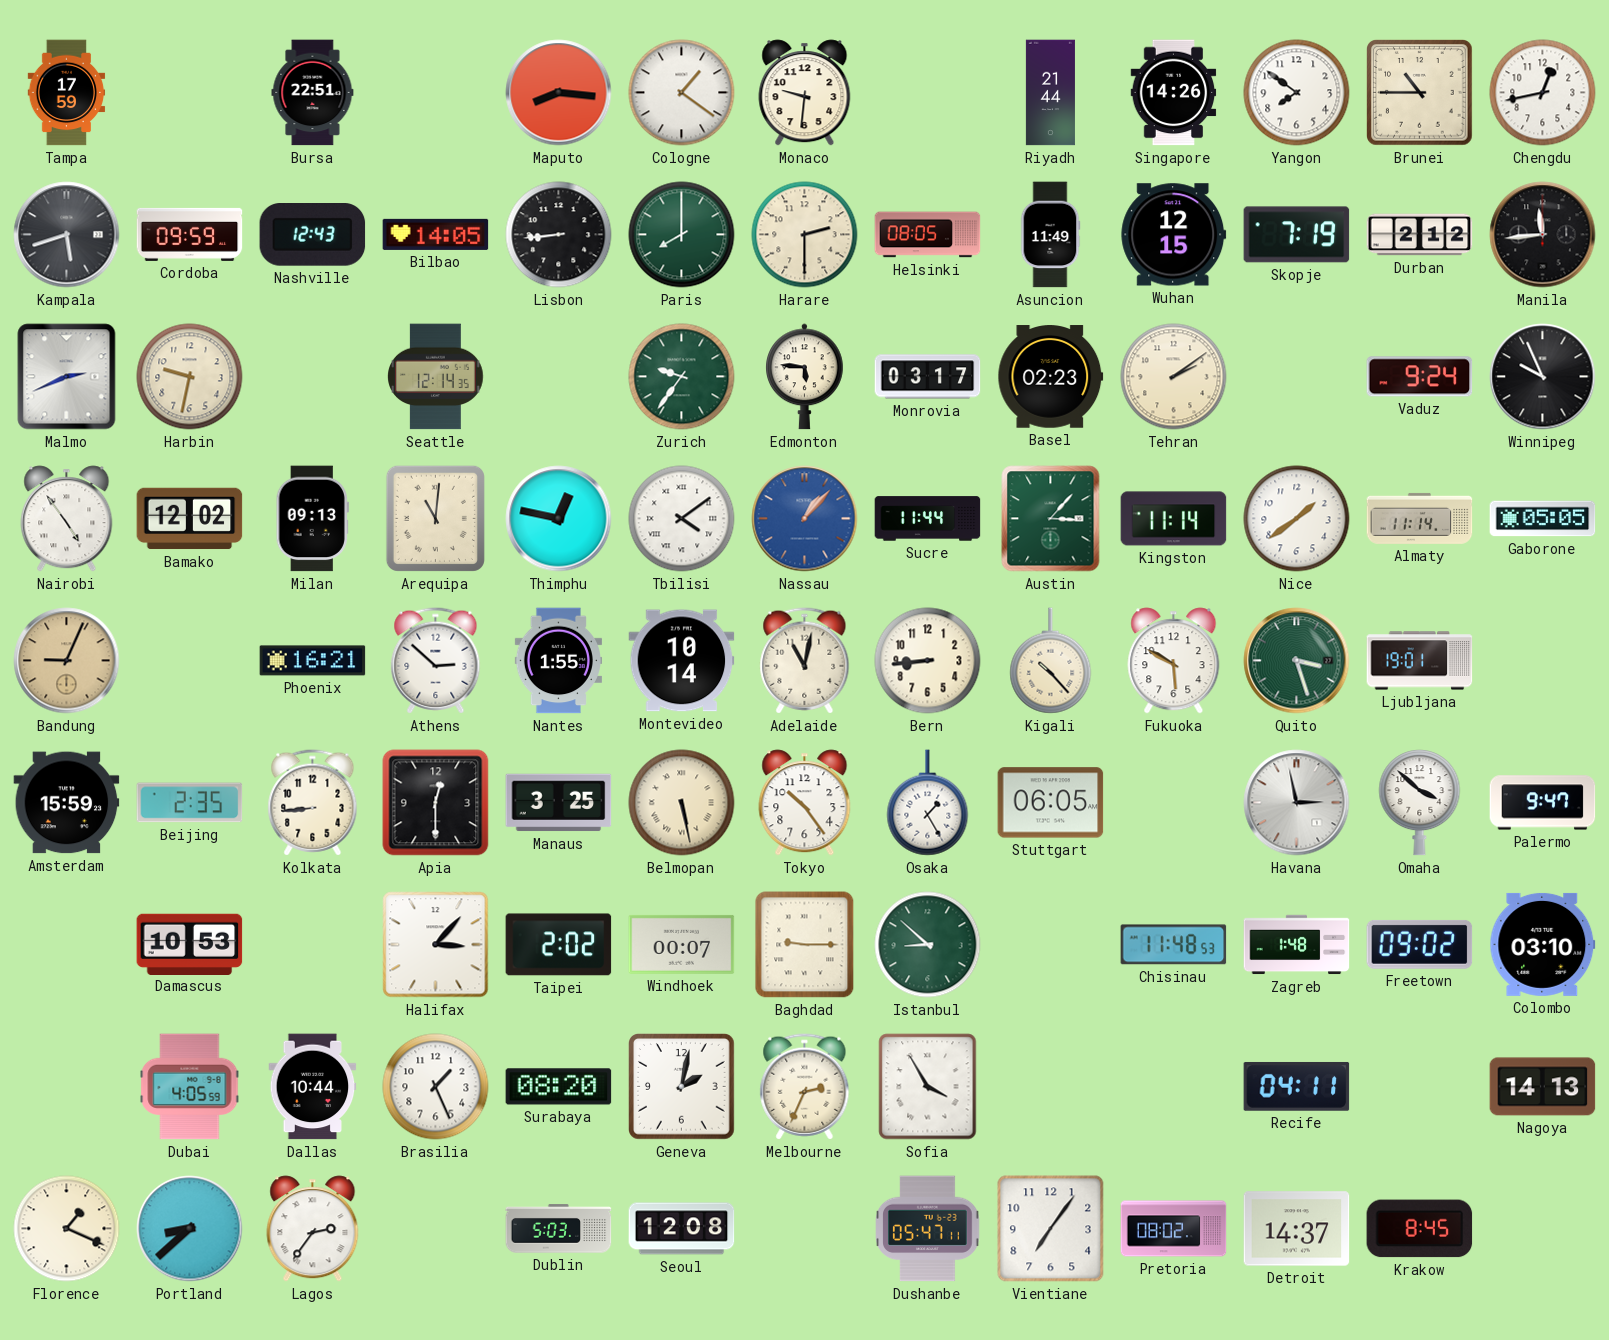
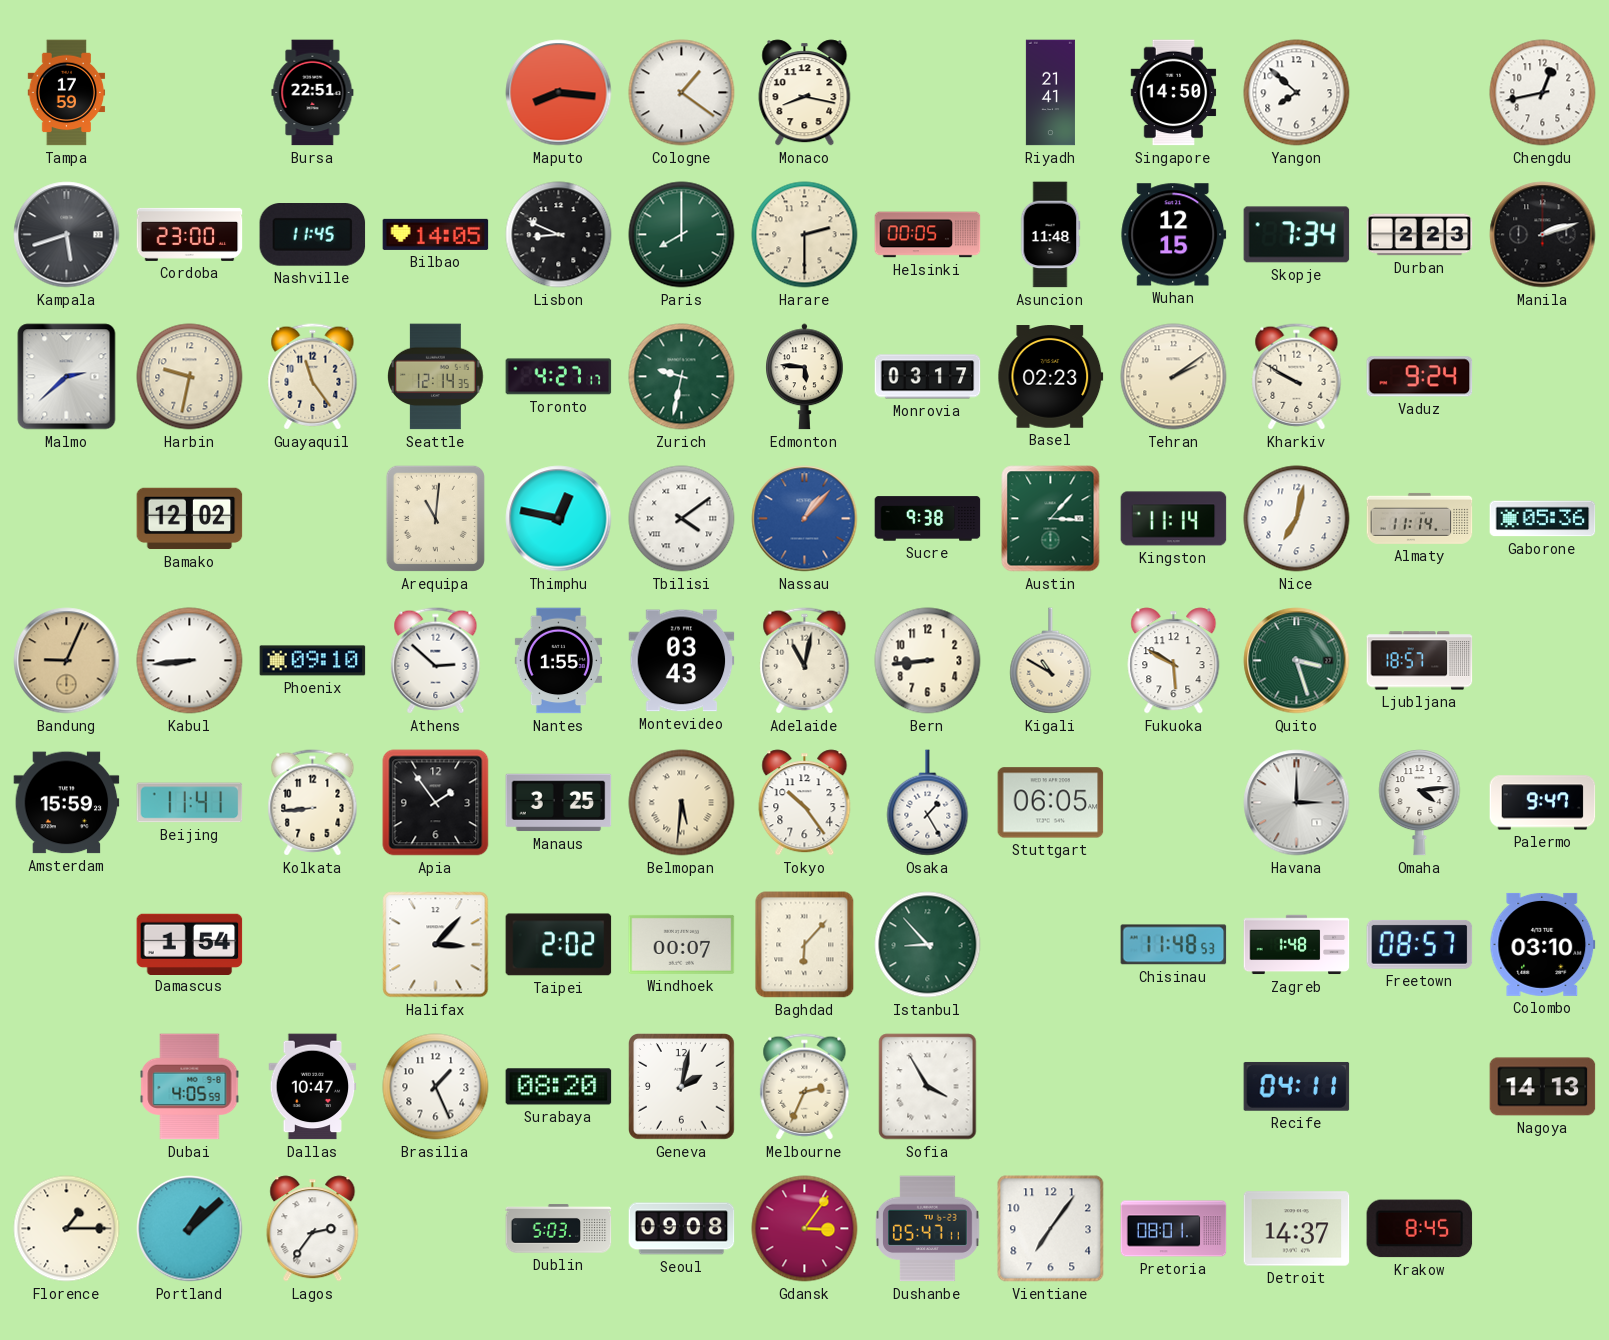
Monaco: 9:31 -> 8:17 (805, 93)
Riyadh: 21:44 -> 21:41 (1050, 93)
Singapore: 14:26 -> 14:50 (1174, 93)
Yangon: 7:51 -> 7:52 (1297, 93)
Brunei: 10:45 -> none (1420, 93)
Cordoba: 09:59 -> 23:00 (190, 234)
Nashville: 12:43 -> 11:45 (313, 235)
Lisbon: 8:44 -> 8:49 (559, 235)
Helsinki: 08:05 -> 00:05 (928, 235)
Asuncion: 11:49 -> 11:48 (1050, 235)
Skopje: 7:19 -> 7:34 (1297, 235)
Durban: 2:12 -> 2:23 (1420, 235)
Manila: 11:44 -> 2:12 (1543, 235)
Malmo: 2:41 -> 2:38 (67, 377)
Guayaquil: none -> 11:24 (313, 377)
Toronto: none -> 4:27 (559, 377)
Zurich: 9:36 -> 9:32 (682, 377)
Kharkiv: none -> 9:50 (1297, 377)
Winnipeg: 9:56 -> none (1543, 377)
Nairobi: 4:54 -> none (67, 519)
Milan: 09:13 -> none (312, 519)
Sucre: 11:44 -> 9:38 (928, 519)
Nice: 1:39 -> 7:02 (1297, 519)
Gaborone: 05:05 -> 05:36 (1543, 519)
Kabul: none -> 8:44 (190, 661)
Phoenix: 16:21 -> 09:10 (313, 661)
Montevideo: 10:14 -> 03:43 (682, 661)
Kigali: 10:23 -> 10:50 (1051, 661)
Ljubljana: 19:01 -> 18:57 (1420, 661)
Beijing: 2:35 -> 11:41 (190, 803)
Apia: 12:30 -> 1:54 (436, 803)
Belmopan: 5:28 -> 5:31 (682, 803)
Havana: 2:58 -> 3:00 (1297, 803)
Omaha: 3:52 -> 4:14 (1420, 803)
Damascus: 10:53 -> 1:54 (190, 944)
Baghdad: 9:15 -> 6:07 (805, 945)
Istanbul: 8:52 -> 8:53 (928, 945)
Freetown: 09:02 -> 08:57 (1420, 944)
Dallas: 10:44 -> 10:47 (313, 1087)
Florence: 1:19 -> 1:15 (67, 1229)
Portland: 8:38 -> 1:08 (190, 1229)
Seoul: 12:08 -> 09:08 (682, 1229)
Gdansk: none -> 3:06 (805, 1229)
Pretoria: 08:02 -> 08:01 (1174, 1229)
